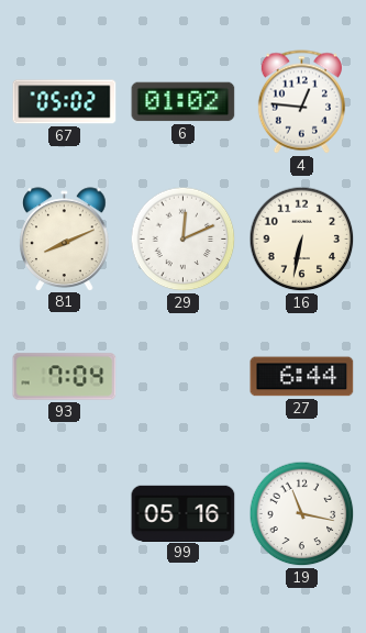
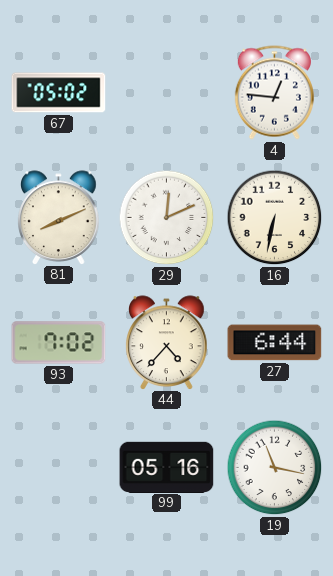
6: 01:02 -> none (184, 102)
93: 7:04 -> 7:02 (59, 343)
44: none -> 4:37 (167, 342)
